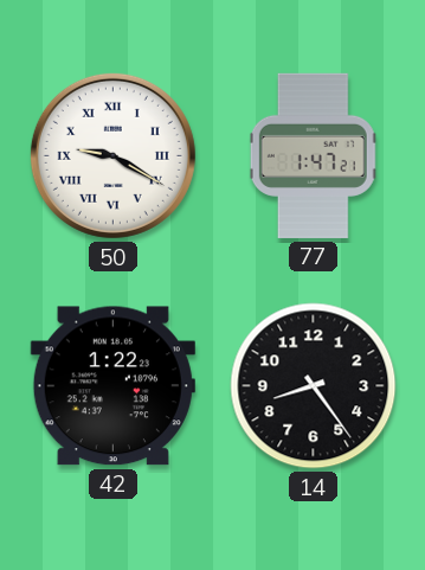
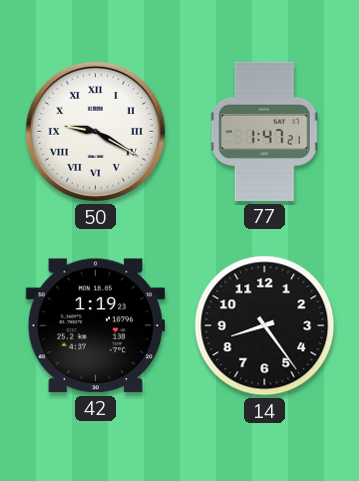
42: 1:22 -> 1:19 (95, 326)
